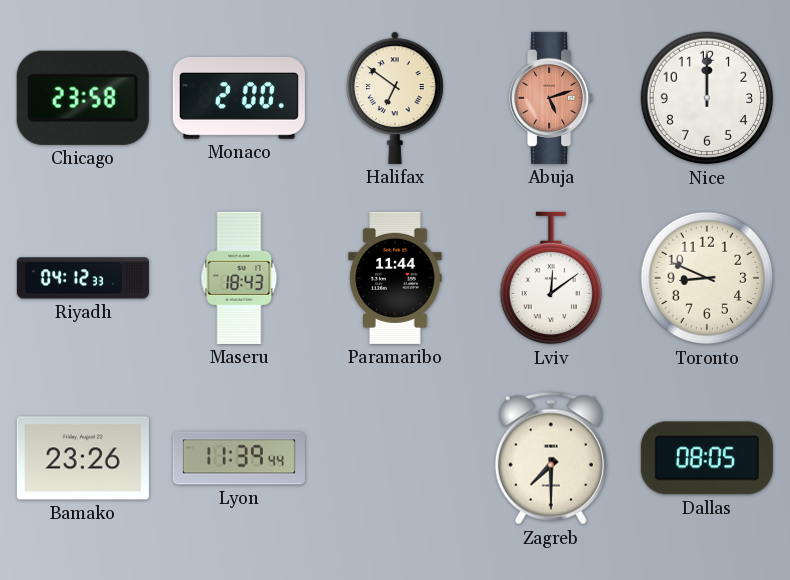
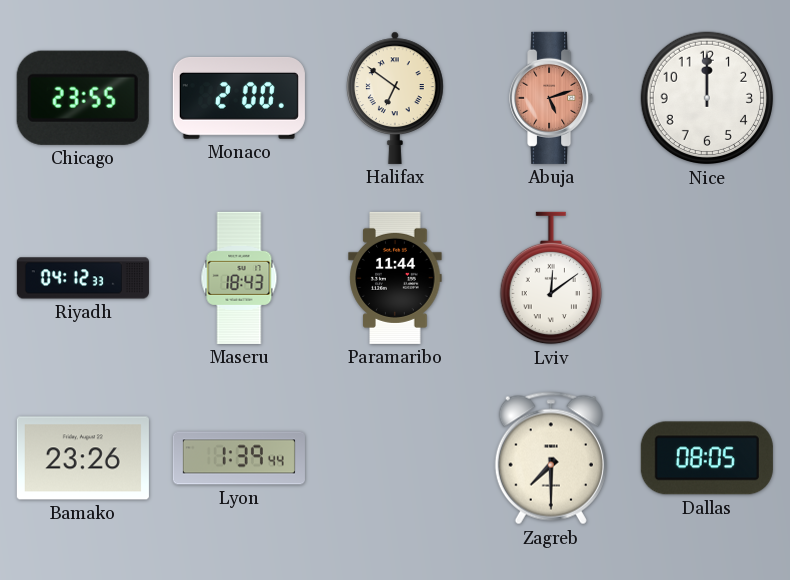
Chicago: 23:58 -> 23:55 (83, 98)
Toronto: 8:49 -> none (707, 278)
Lyon: 11:39 -> 1:39 (239, 458)
